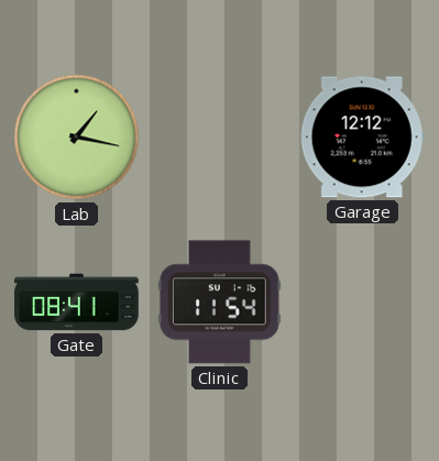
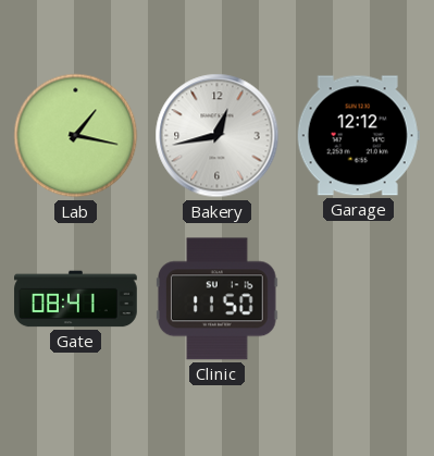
Bakery: none -> 12:43 (218, 136)
Clinic: 11:54 -> 11:50 (216, 299)
